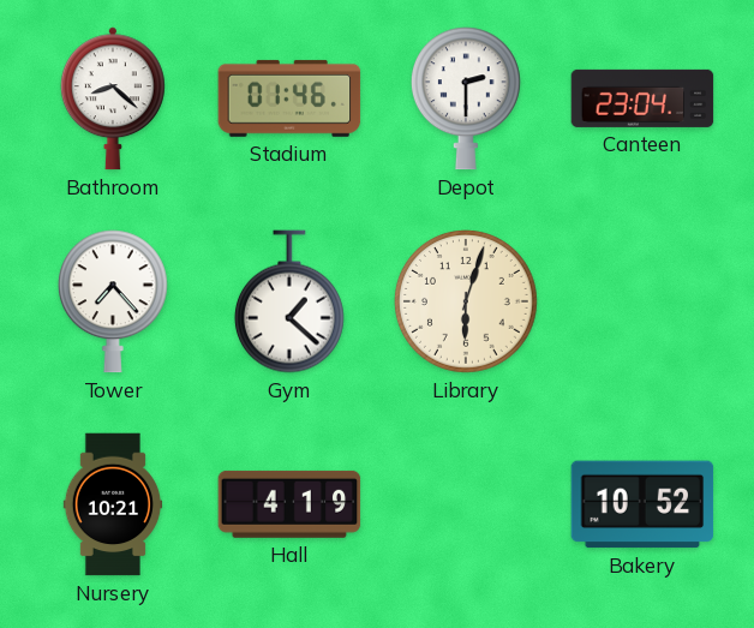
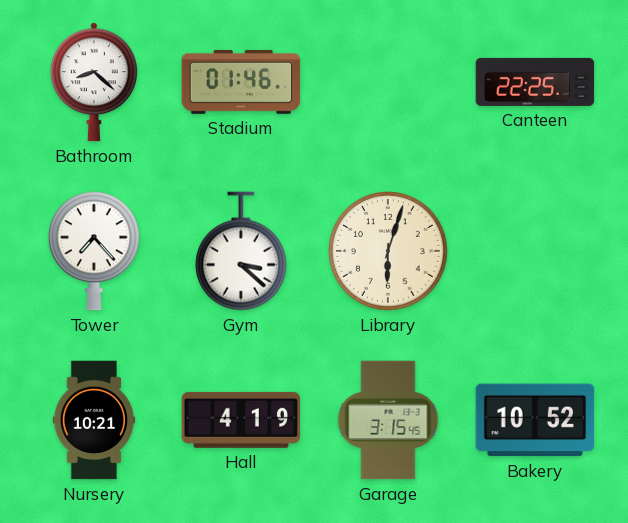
Depot: 2:30 -> none (466, 98)
Canteen: 23:04 -> 22:25 (535, 82)
Gym: 1:22 -> 3:22 (241, 251)
Garage: none -> 3:15 (388, 420)
